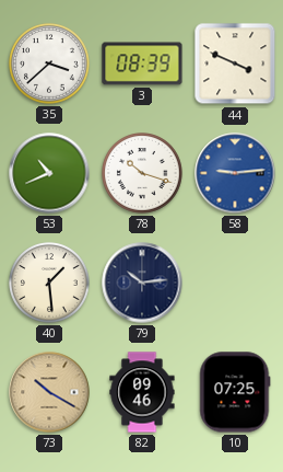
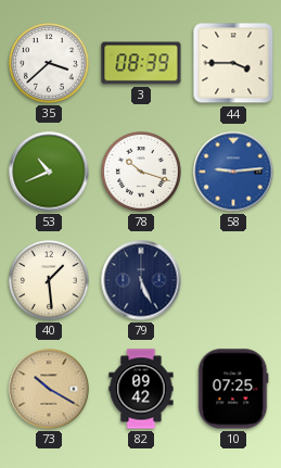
44: 3:49 -> 3:45 (233, 63)
79: 10:14 -> 5:26 (141, 280)
82: 09:46 -> 09:42 (141, 389)
